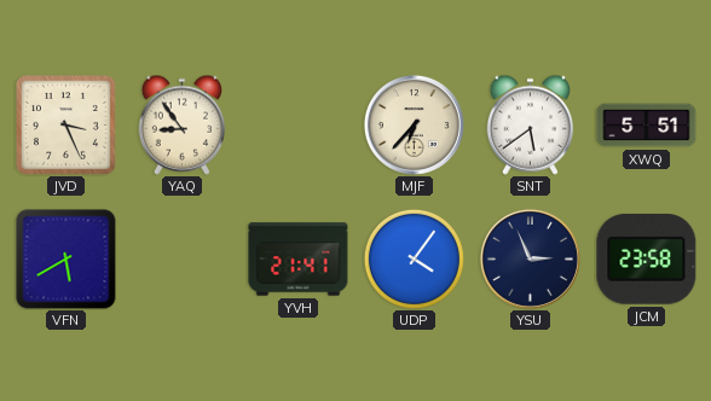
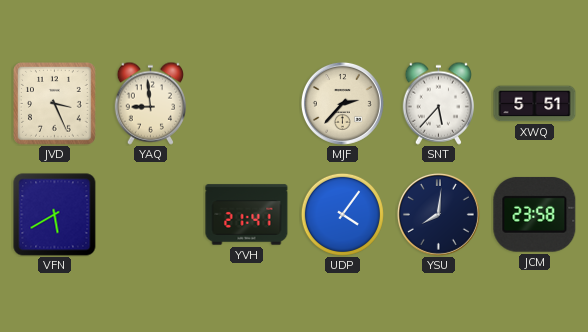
YAQ: 8:54 -> 8:59 (150, 103)
MJF: 6:37 -> 2:37 (342, 103)
SNT: 5:39 -> 5:37 (438, 103)
YSU: 2:56 -> 8:01 (438, 214)
